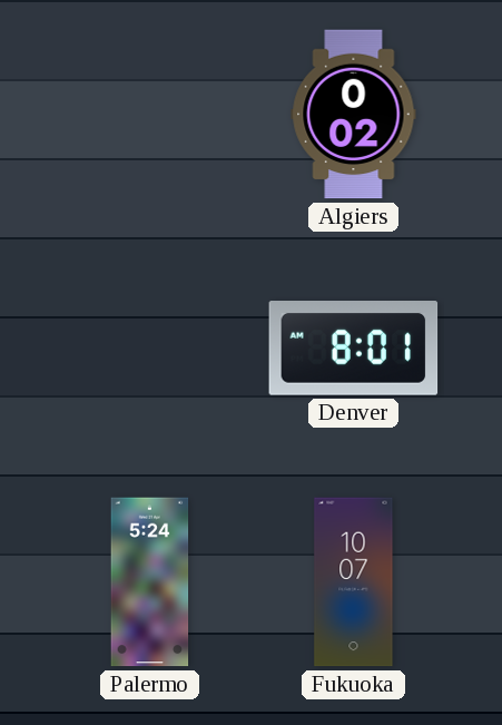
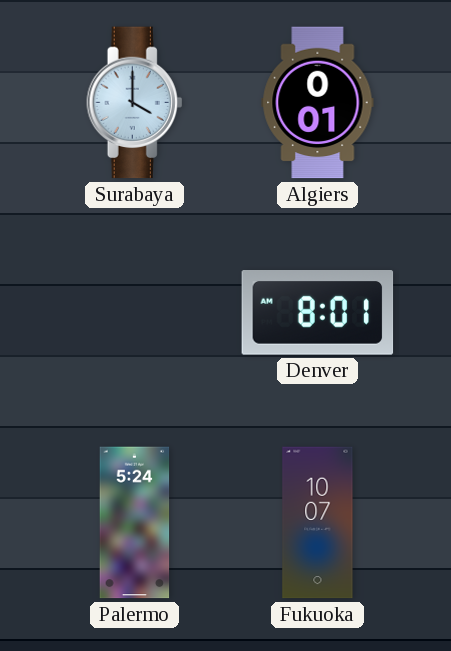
Surabaya: none -> 4:00 (135, 103)
Algiers: 0:02 -> 0:01 (318, 103)
